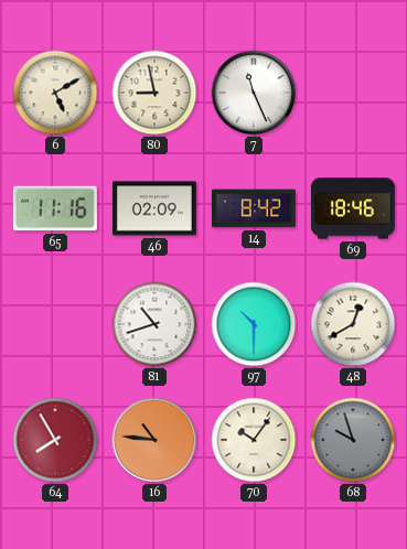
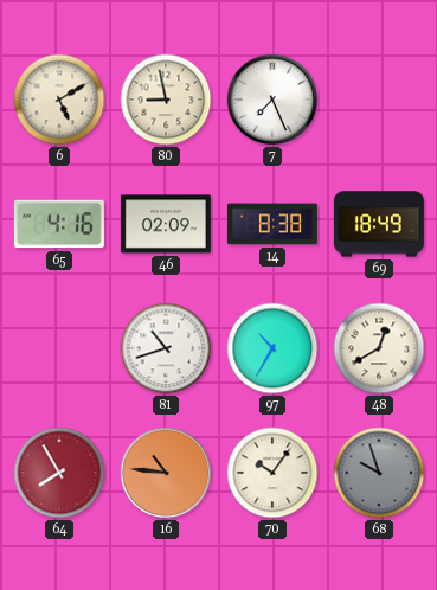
7: 11:26 -> 7:26 (272, 100)
65: 11:16 -> 4:16 (59, 224)
14: 8:42 -> 8:38 (272, 224)
69: 18:46 -> 18:49 (379, 224)
97: 10:30 -> 10:35 (272, 348)
